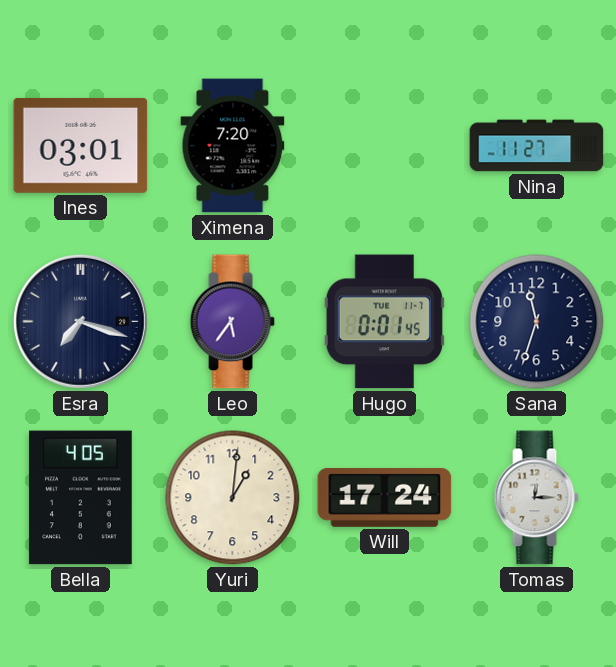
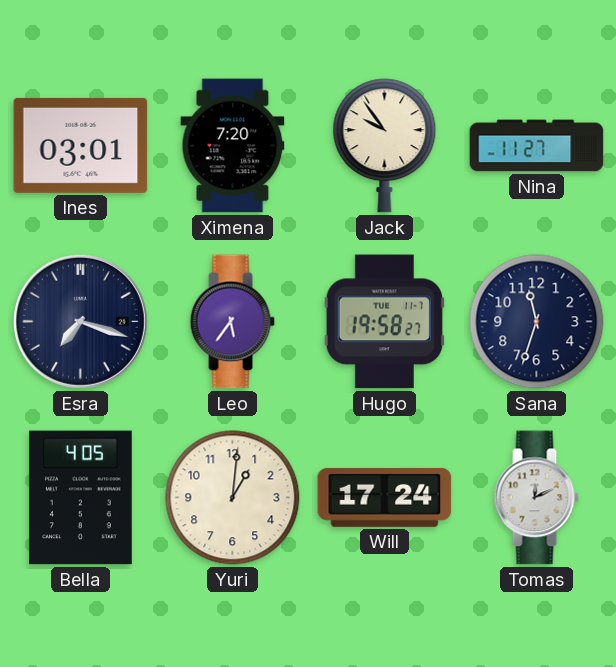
Jack: none -> 9:54 (385, 146)
Hugo: 0:01 -> 19:58 (384, 322)
Tomas: 12:15 -> 12:11 (536, 498)
